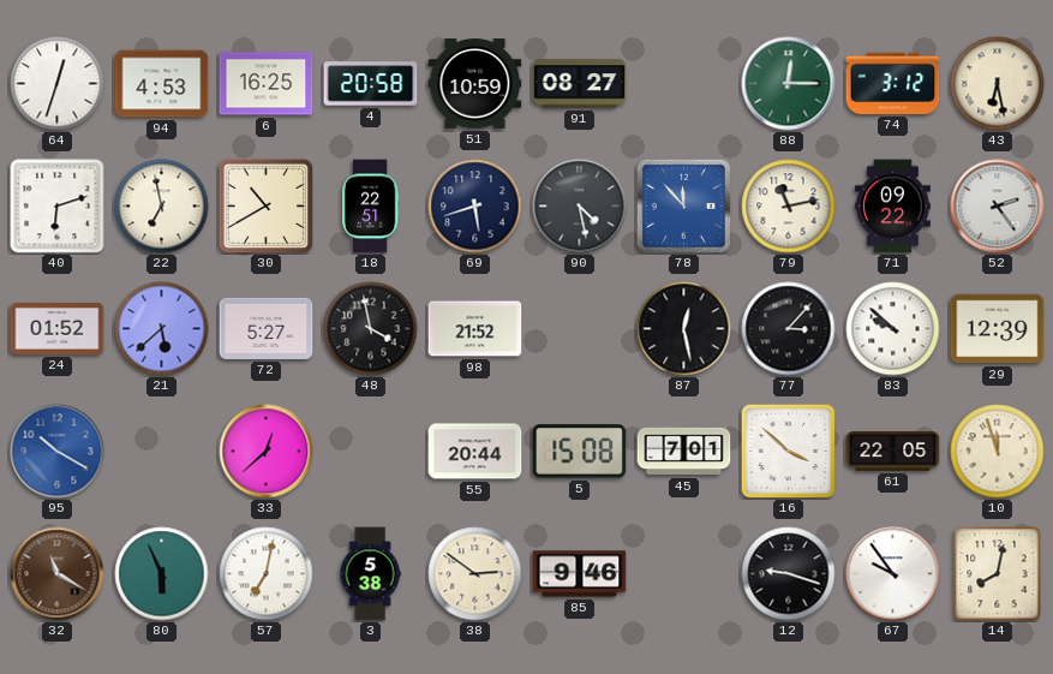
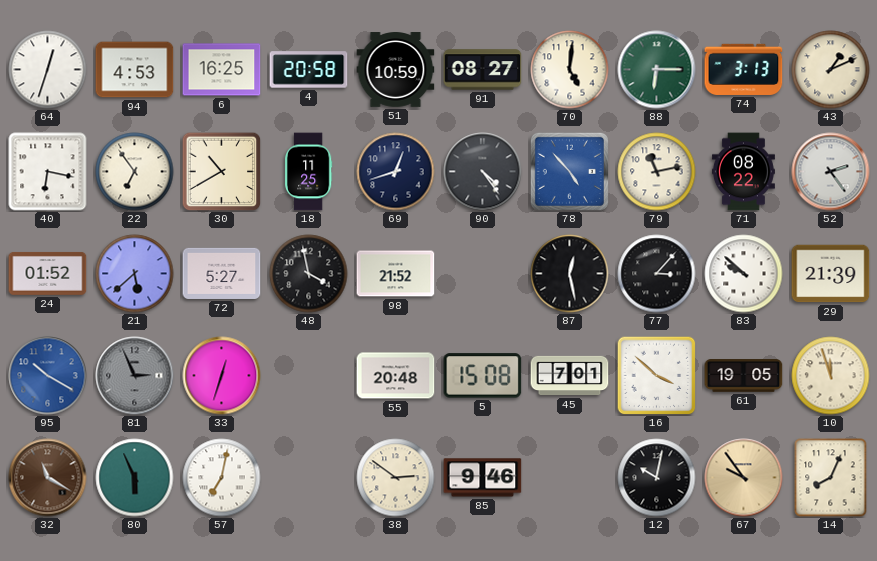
70: none -> 5:01 (570, 70)
88: 12:15 -> 6:15 (657, 70)
74: 3:12 -> 3:13 (744, 69)
43: 6:28 -> 1:11 (831, 70)
40: 6:12 -> 6:17 (48, 172)
22: 6:58 -> 6:54 (135, 172)
18: 22:51 -> 11:25 (308, 172)
69: 5:42 -> 12:42 (396, 172)
90: 4:28 -> 4:24 (483, 172)
78: 11:53 -> 4:53 (569, 171)
71: 09:22 -> 08:22 (743, 172)
29: 12:39 -> 21:39 (831, 274)
81: none -> 2:56 (135, 376)
33: 12:38 -> 12:33 (222, 376)
55: 20:44 -> 20:48 (396, 376)
61: 22:05 -> 19:05 (744, 376)
3: 5:38 -> none (370, 574)
12: 9:18 -> 10:02 (657, 478)
67 dial: white -> champagne (744, 478)
14: 8:02 -> 8:04 (831, 478)
